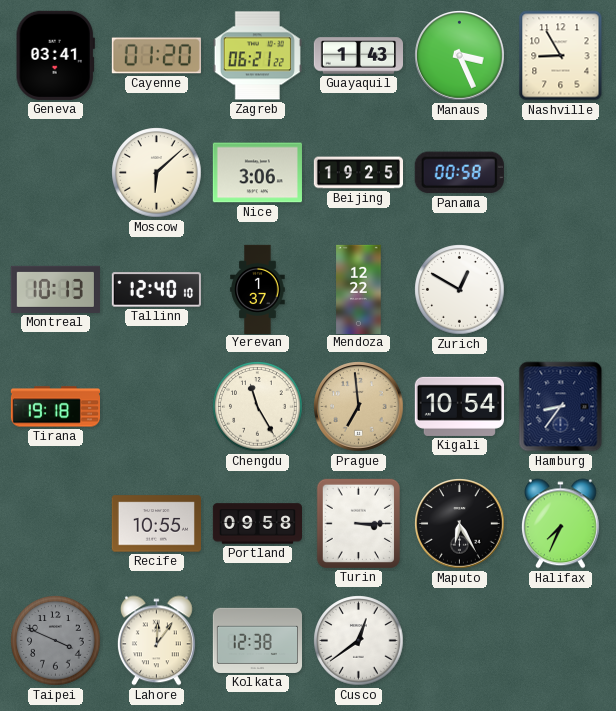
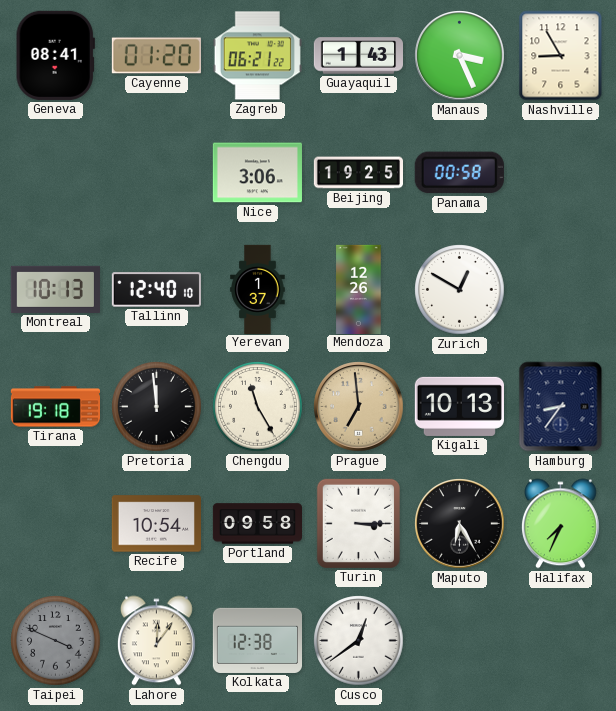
Geneva: 03:41 -> 08:41 (55, 55)
Moscow: 6:08 -> none (157, 173)
Mendoza: 12:22 -> 12:26 (359, 289)
Pretoria: none -> 11:59 (157, 407)
Kigali: 10:54 -> 10:13 (459, 406)
Recife: 10:55 -> 10:54 (156, 524)
